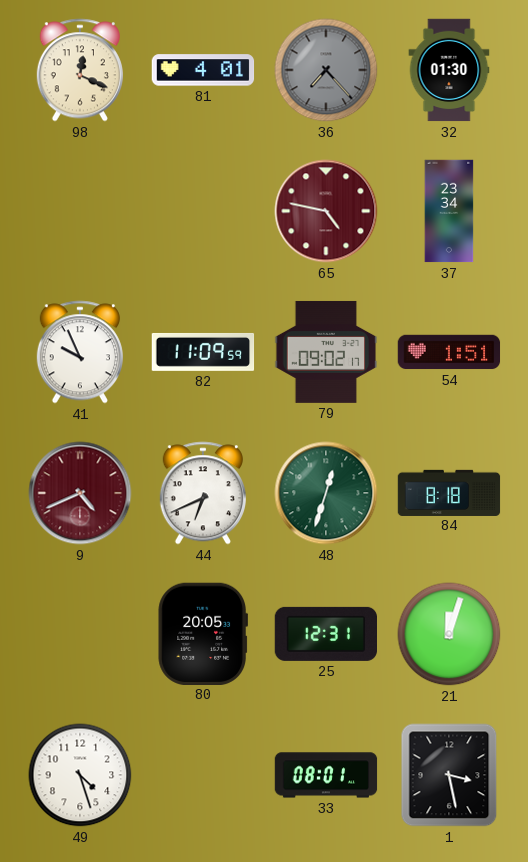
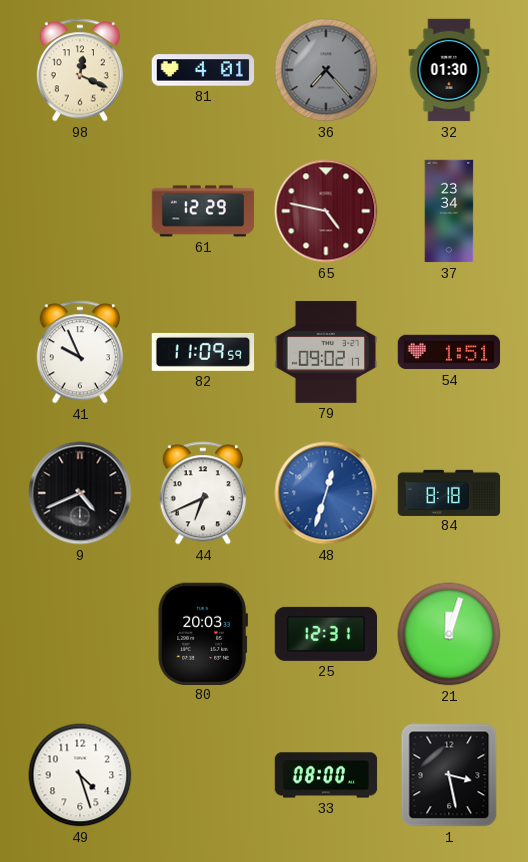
61: none -> 12:29 (203, 211)
9 dial: burgundy -> black (80, 493)
48 dial: green -> blue (326, 493)
80: 20:05 -> 20:03 (202, 633)
33: 08:01 -> 08:00 (326, 775)
